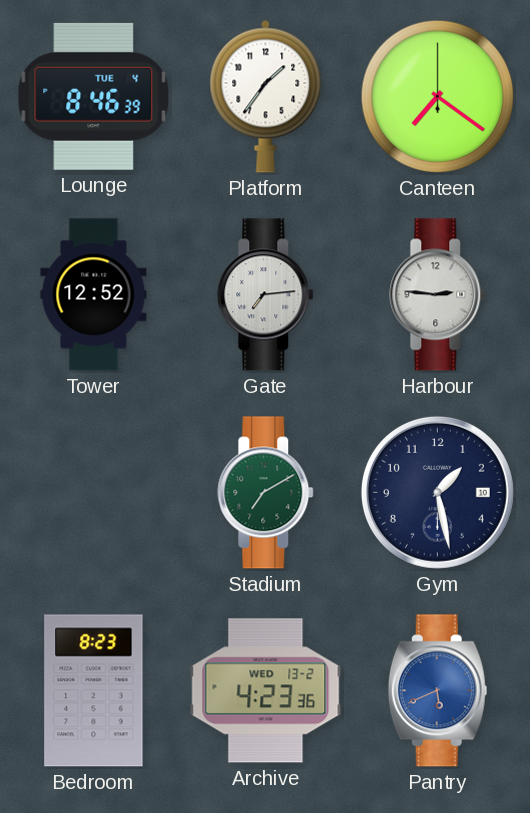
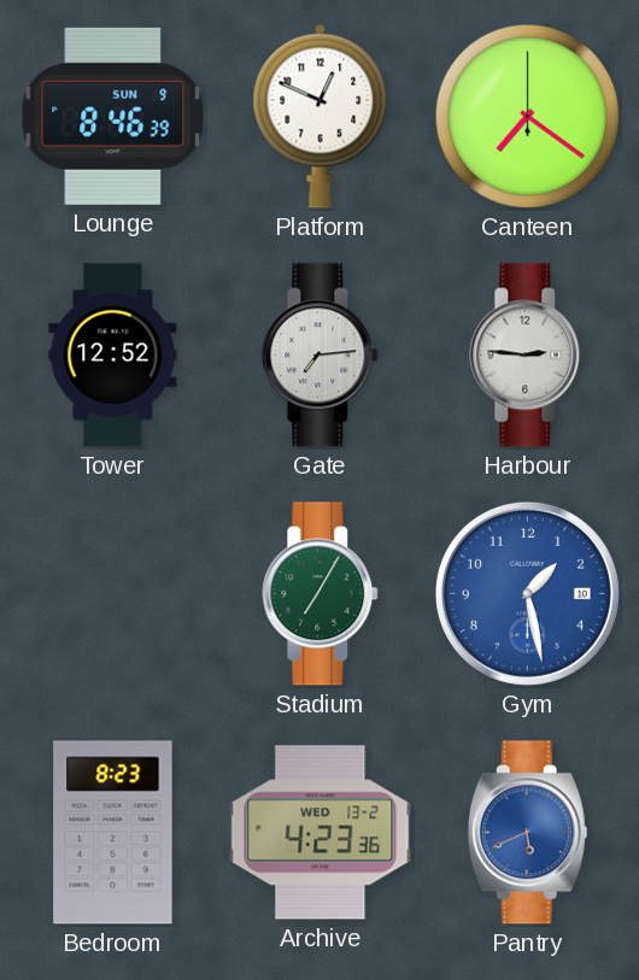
Lounge date: TUE 4 -> SUN 9 (113, 116)
Platform: 1:36 -> 12:49 (321, 116)
Stadium: 7:10 -> 7:05 (321, 594)
Gym dial: navy -> blue (527, 593)
